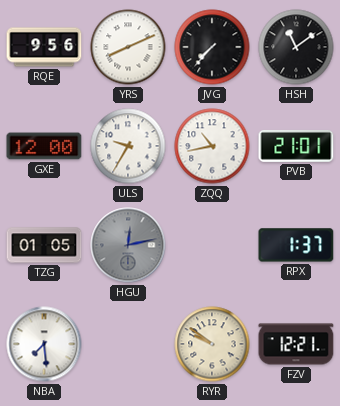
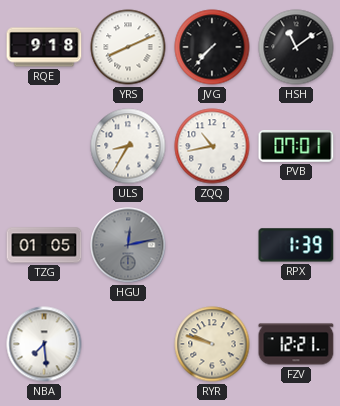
RQE: 9:56 -> 9:18 (44, 47)
GXE: 12:00 -> none (44, 146)
ULS: 9:35 -> 8:35 (128, 146)
PVB: 21:01 -> 07:01 (296, 146)
RPX: 1:37 -> 1:39 (296, 245)
RYR: 9:51 -> 9:48 (212, 344)
